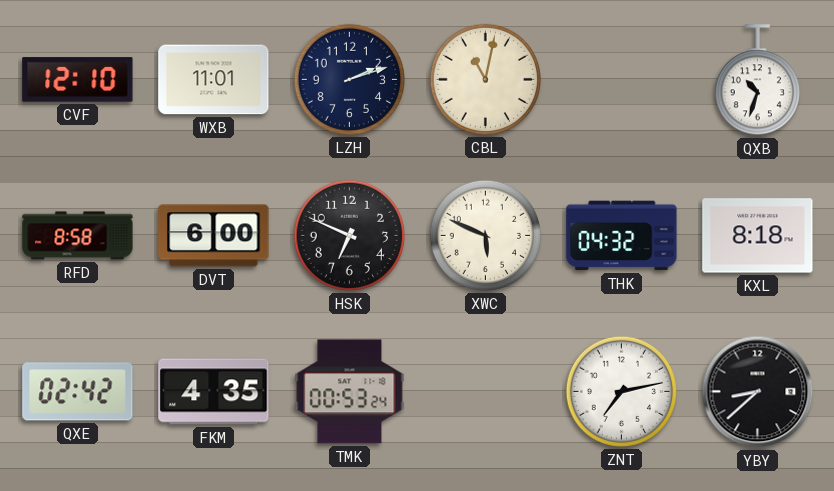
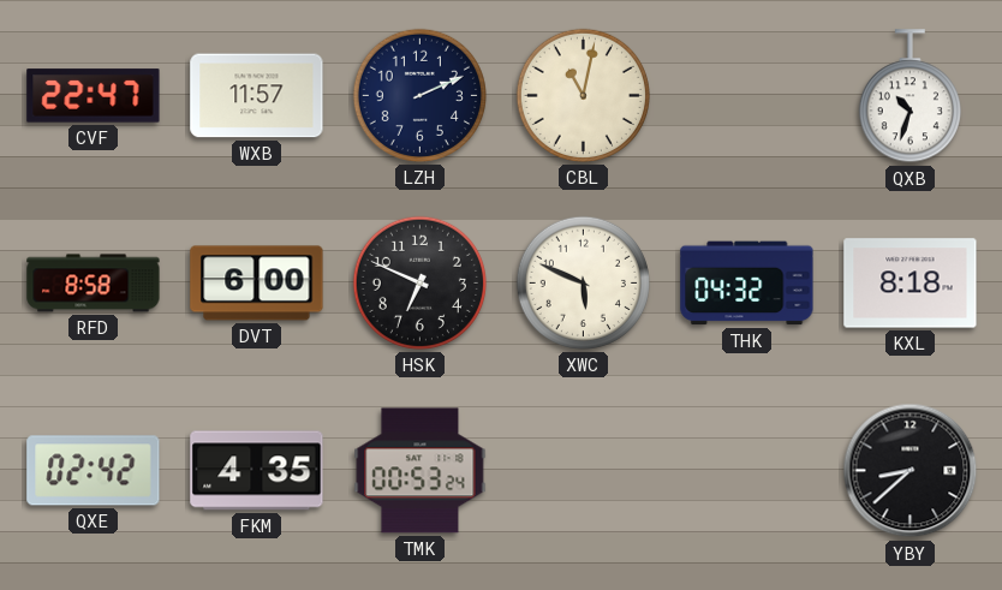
CVF: 12:10 -> 22:47 (94, 96)
WXB: 11:01 -> 11:57 (257, 96)
LZH: 2:12 -> 2:11 (419, 95)
ZNT: 7:13 -> none (621, 391)
